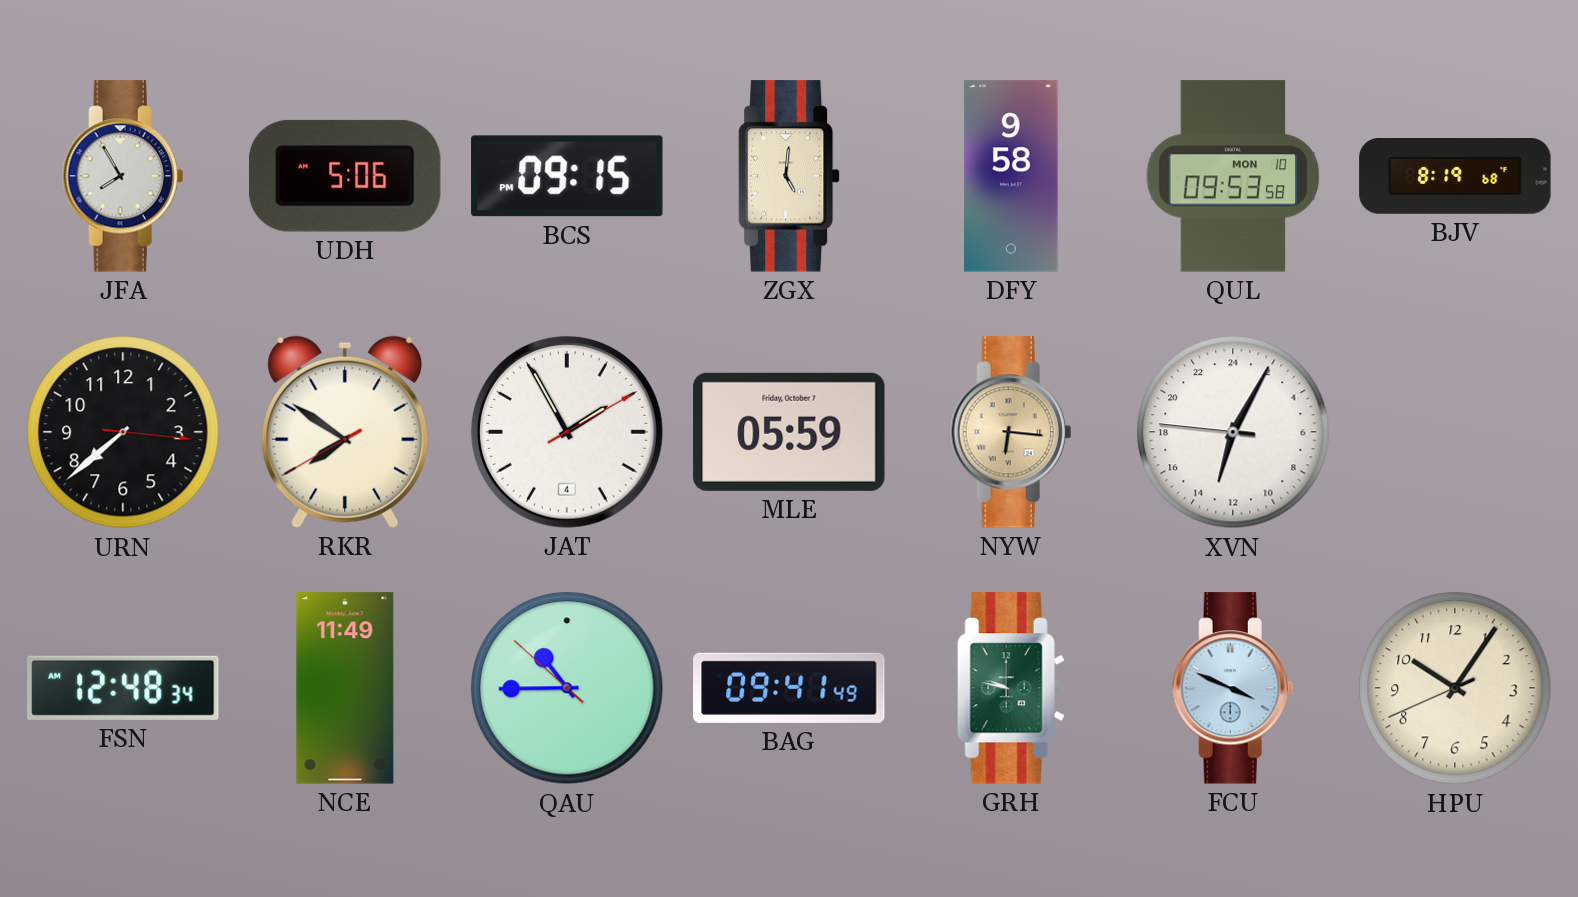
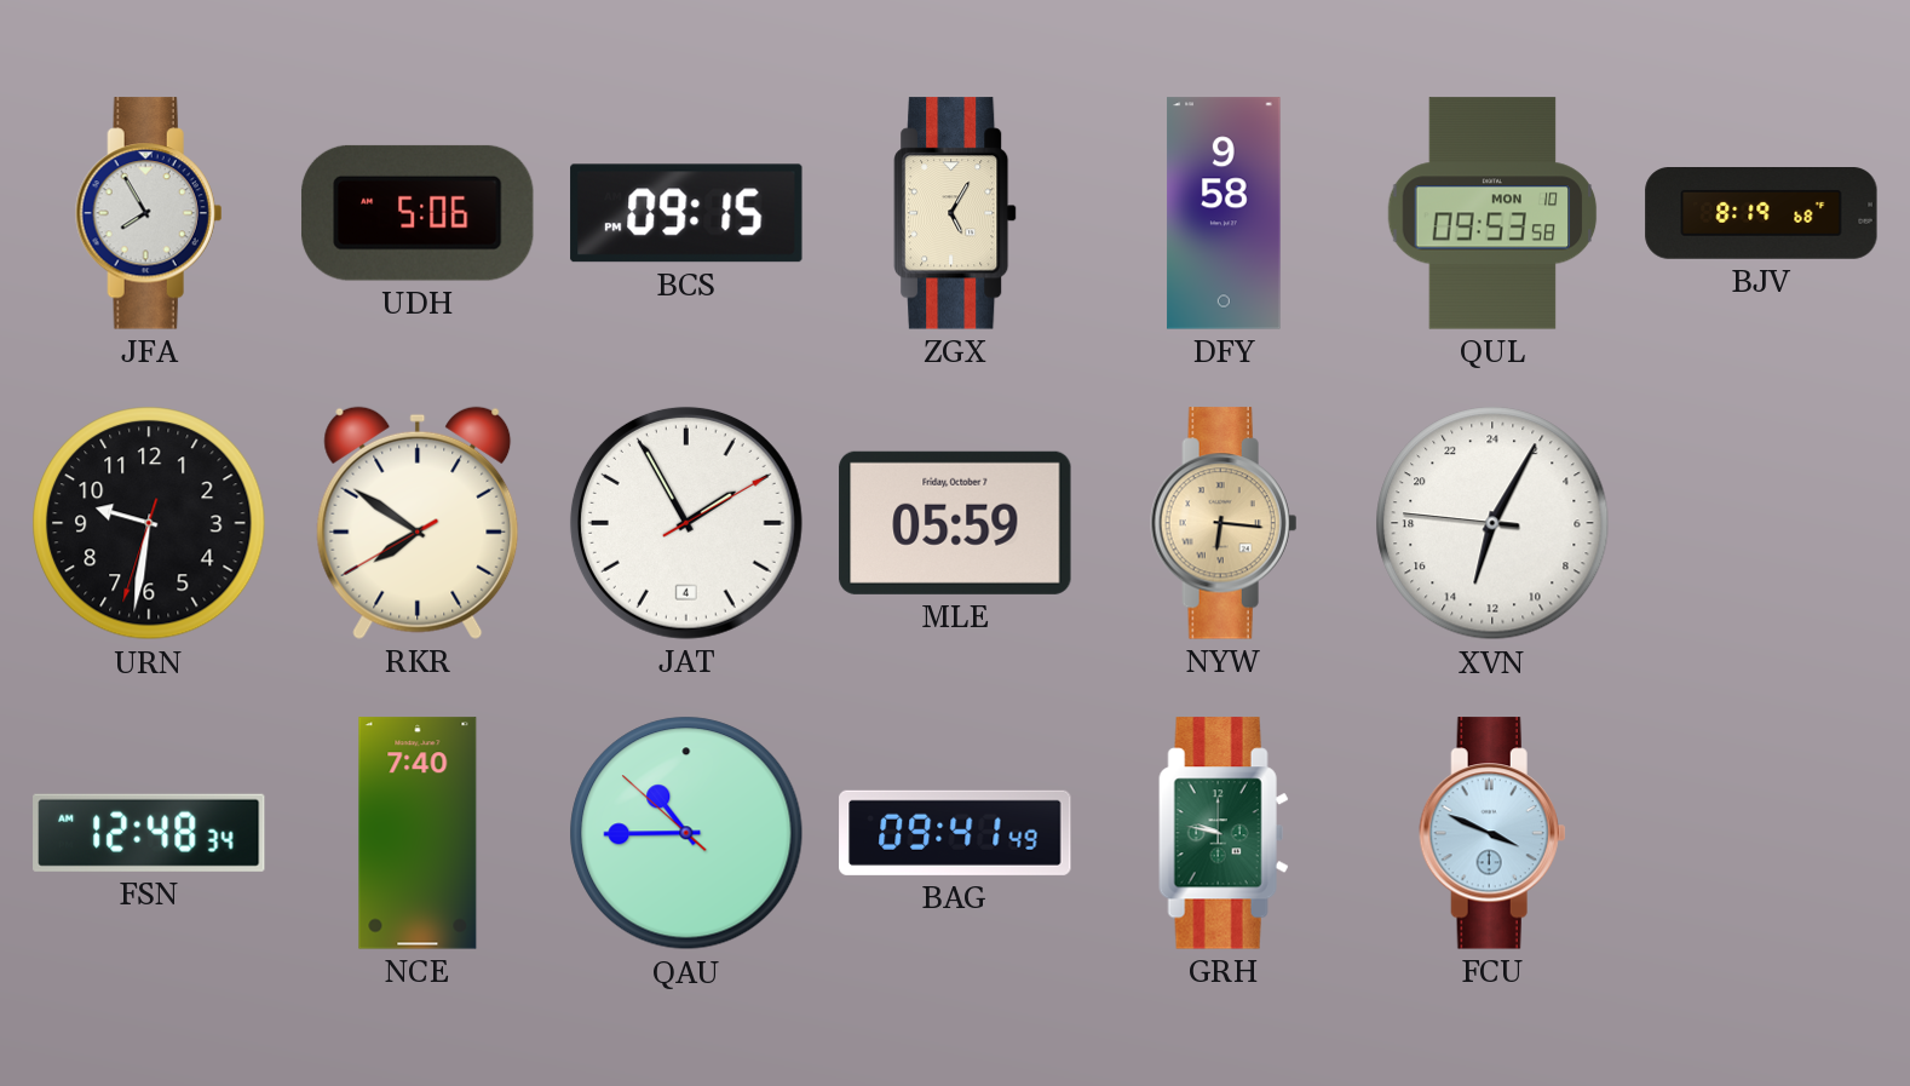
ZGX: 5:01 -> 5:05 (955, 213)
URN: 7:38 -> 9:31 (149, 523)
NCE: 11:49 -> 7:40 (418, 833)
HPU: 10:05 -> none (1455, 688)
